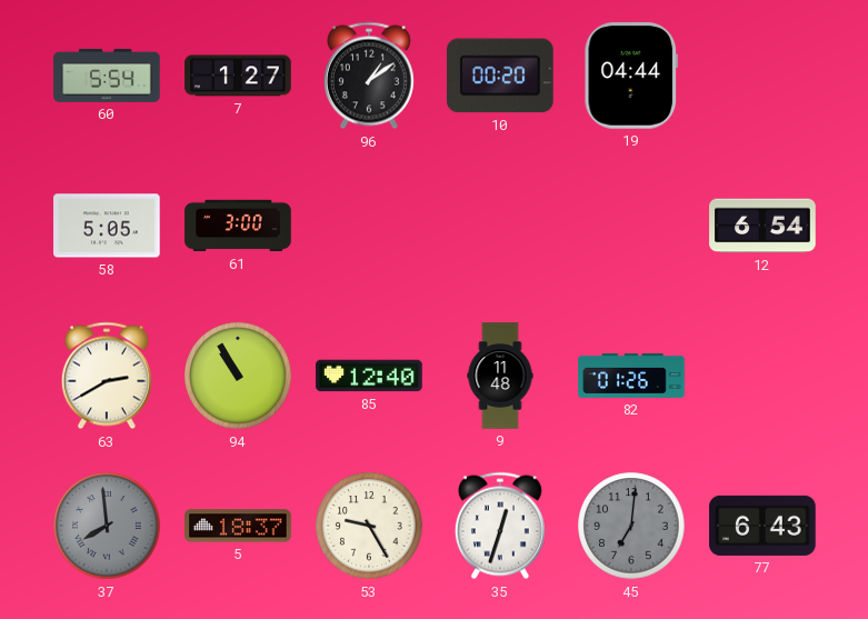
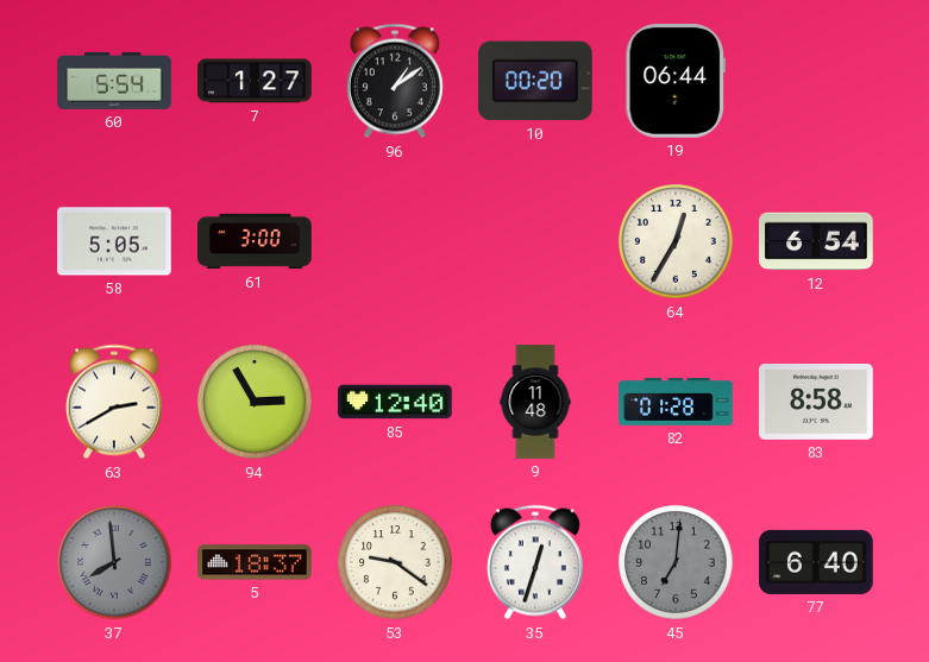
19: 04:44 -> 06:44 (674, 81)
64: none -> 12:35 (676, 241)
94: 10:55 -> 2:55 (255, 402)
82: 01:26 -> 01:28 (676, 402)
83: none -> 8:58 (816, 403)
53: 9:25 -> 9:21 (395, 562)
77: 6:43 -> 6:40 (816, 562)
